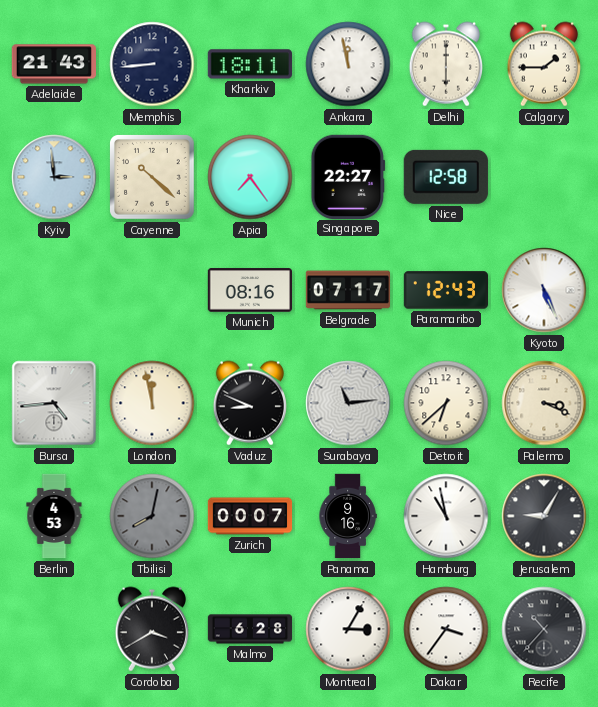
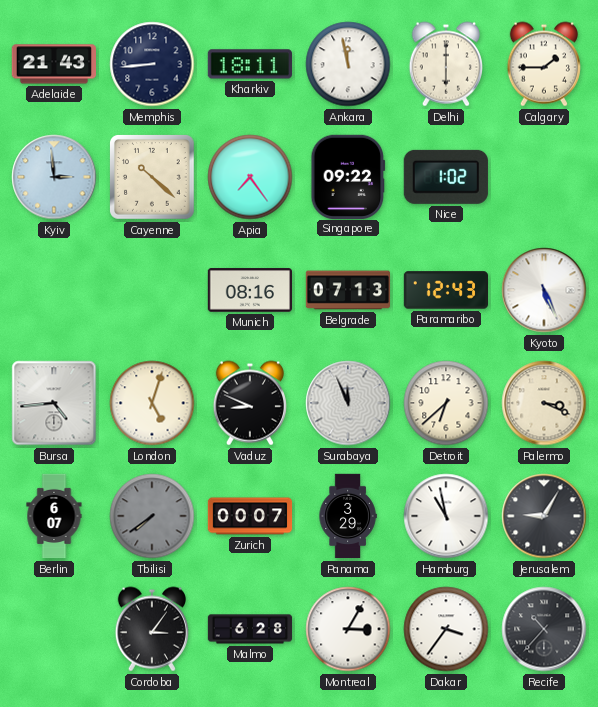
Singapore: 22:27 -> 09:22 (348, 176)
Nice: 12:58 -> 1:02 (446, 177)
Belgrade: 07:17 -> 07:13 (348, 290)
London: 11:58 -> 5:03 (152, 403)
Surabaya: 11:14 -> 11:56 (348, 403)
Berlin: 4:53 -> 6:07 (54, 516)
Tbilisi: 8:02 -> 7:39 (152, 516)
Panama: 9:16 -> 3:29 (348, 516)
Cordoba: 3:40 -> 3:06 (152, 629)
